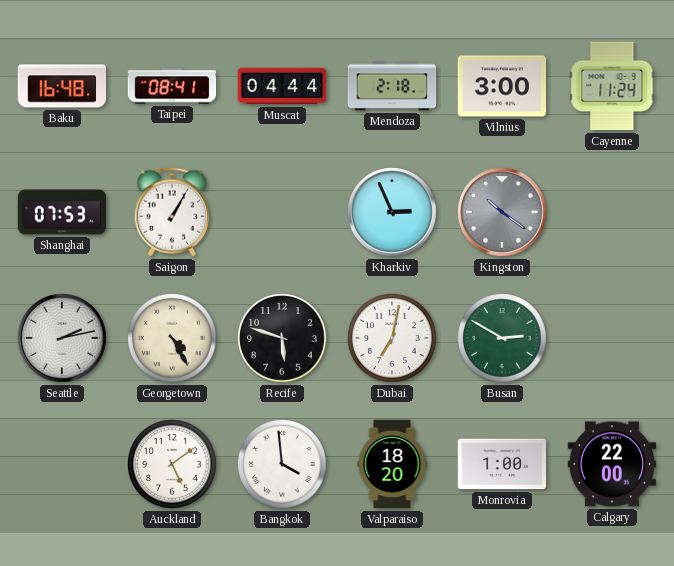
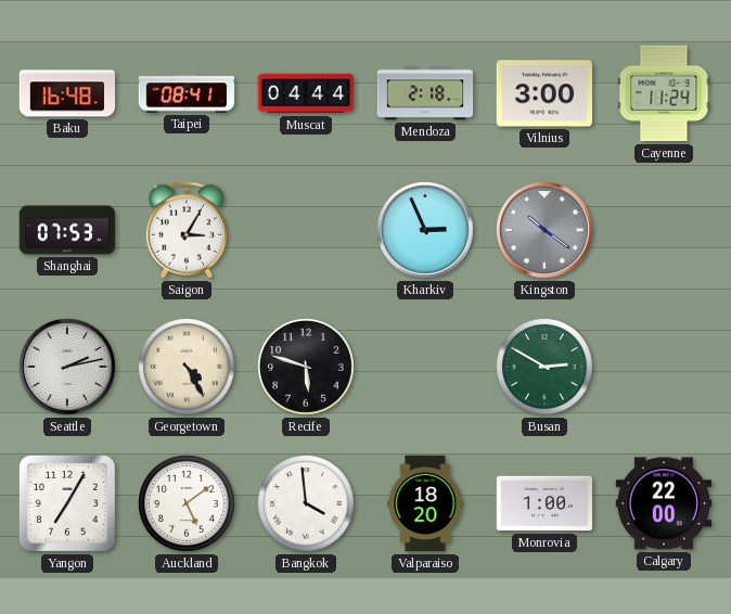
Saigon: 1:05 -> 3:05 (187, 230)
Dubai: 7:02 -> none (392, 338)
Yangon: none -> 7:05 (67, 503)
